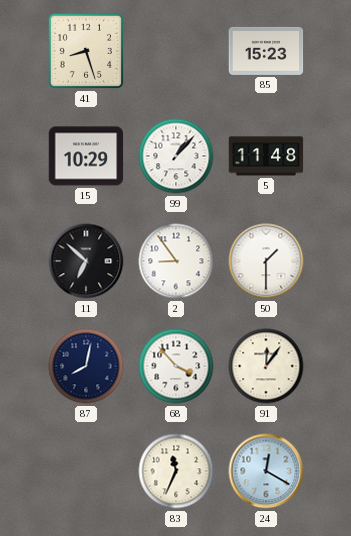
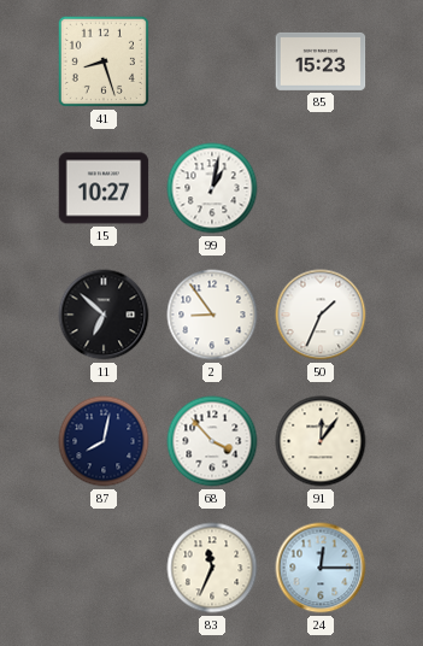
15: 10:29 -> 10:27 (104, 188)
99: 1:07 -> 1:02 (212, 188)
5: 11:48 -> none (266, 156)
50: 1:30 -> 1:34 (321, 315)
24: 12:20 -> 12:15 (321, 568)
